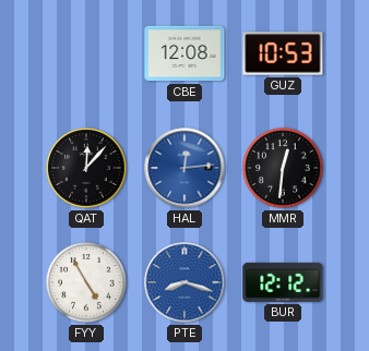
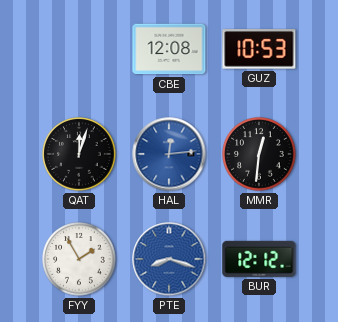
QAT: 12:07 -> 12:03 (79, 154)
FYY: 4:55 -> 1:55 (79, 259)
